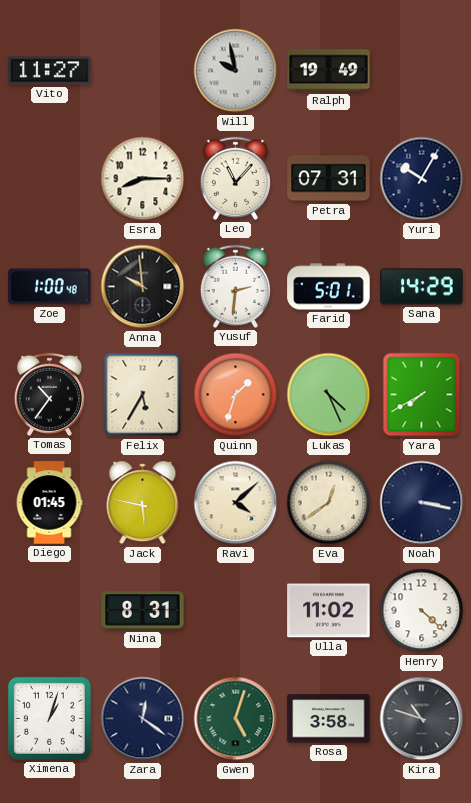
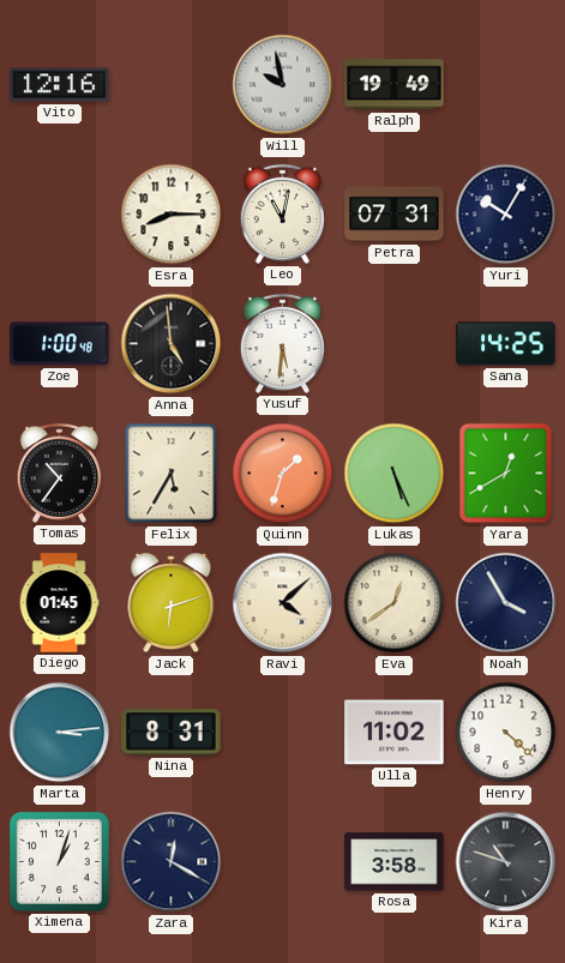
Vito: 11:27 -> 12:16 (60, 85)
Leo: 11:07 -> 11:02 (282, 213)
Anna: 9:59 -> 4:59 (172, 344)
Yusuf: 2:31 -> 5:31 (282, 343)
Farid: 5:01 -> none (329, 287)
Sana: 14:29 -> 14:25 (506, 344)
Lukas: 4:26 -> 5:26 (395, 474)
Yara: 7:40 -> 12:40 (506, 474)
Jack: 5:47 -> 6:12 (172, 603)
Noah: 3:17 -> 3:55 (506, 603)
Marta: none -> 3:14 (60, 733)
Zara: 12:21 -> 12:20 (172, 862)
Gwen: 5:03 -> none (236, 719)
